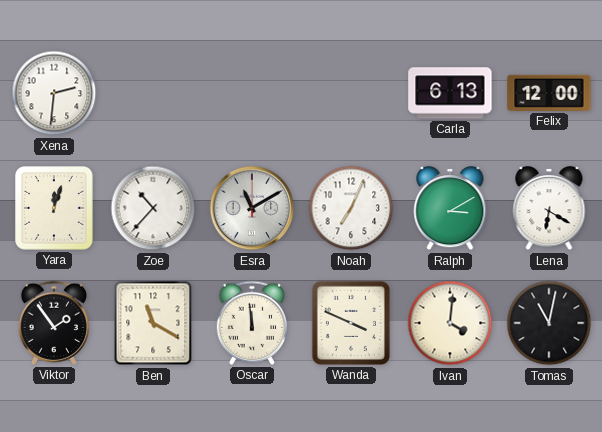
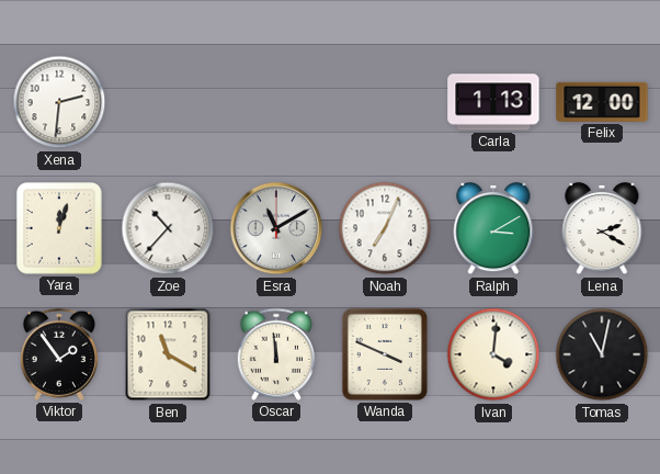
Carla: 6:13 -> 1:13 (493, 102)
Lena: 6:20 -> 2:20 (602, 229)
